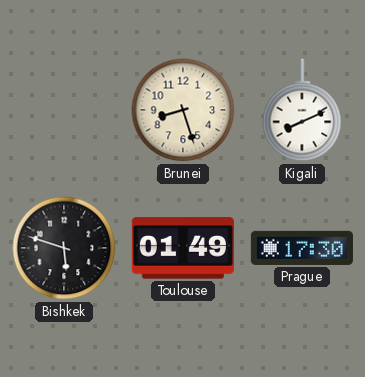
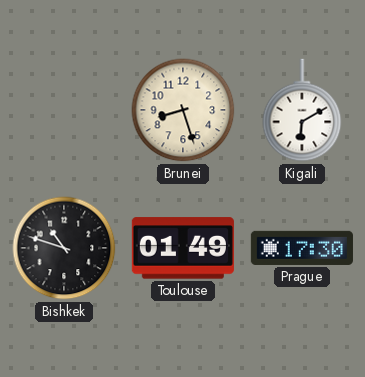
Kigali: 8:11 -> 6:10 (302, 110)
Bishkek: 5:48 -> 10:48 (64, 248)
